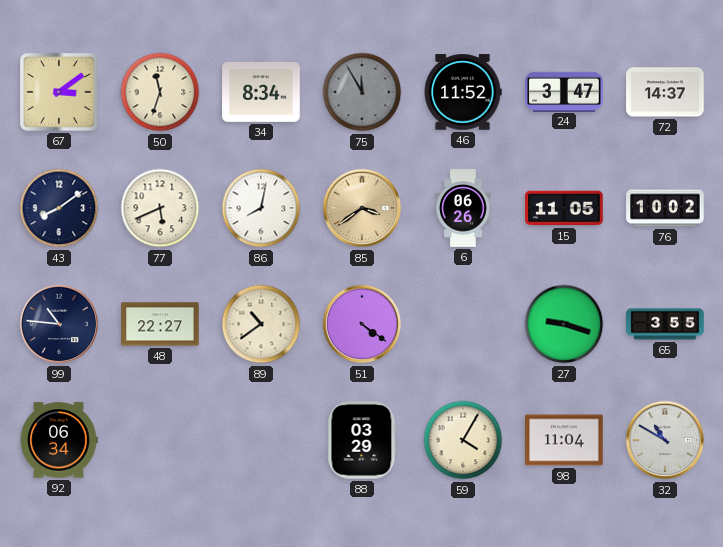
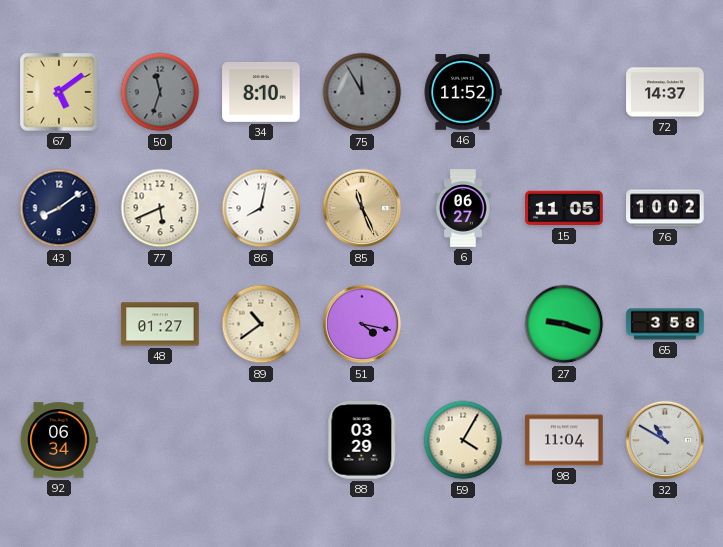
67: 3:09 -> 5:09 (59, 92)
50 dial: cream -> grey (160, 92)
34: 8:34 -> 8:10 (261, 92)
24: 3:47 -> none (564, 91)
85: 3:39 -> 11:26 (362, 208)
6: 06:26 -> 06:27 (463, 208)
99: 10:46 -> none (59, 324)
48: 22:27 -> 01:27 (160, 324)
51: 4:21 -> 4:17 (362, 324)
65: 3:55 -> 3:58 (665, 324)
